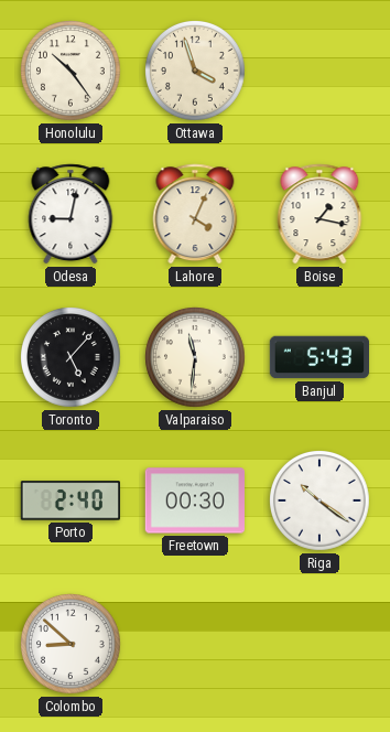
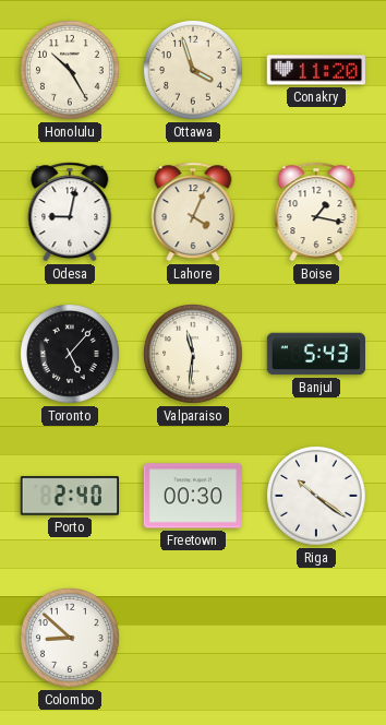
Honolulu: 10:24 -> 10:25 (71, 71)
Conakry: none -> 11:20 (315, 70)
